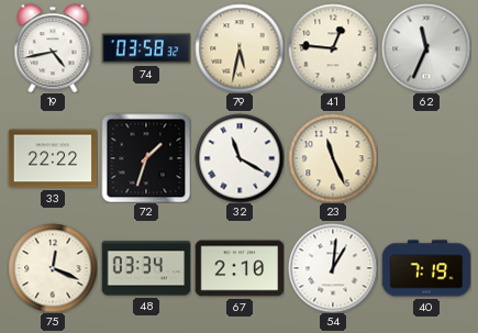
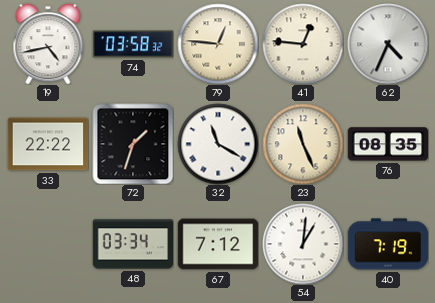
79: 5:32 -> 12:46 (218, 44)
62: 11:34 -> 4:34 (388, 44)
76: none -> 08:35 (388, 144)
75: 12:19 -> none (53, 268)
67: 2:10 -> 7:12 (218, 244)
